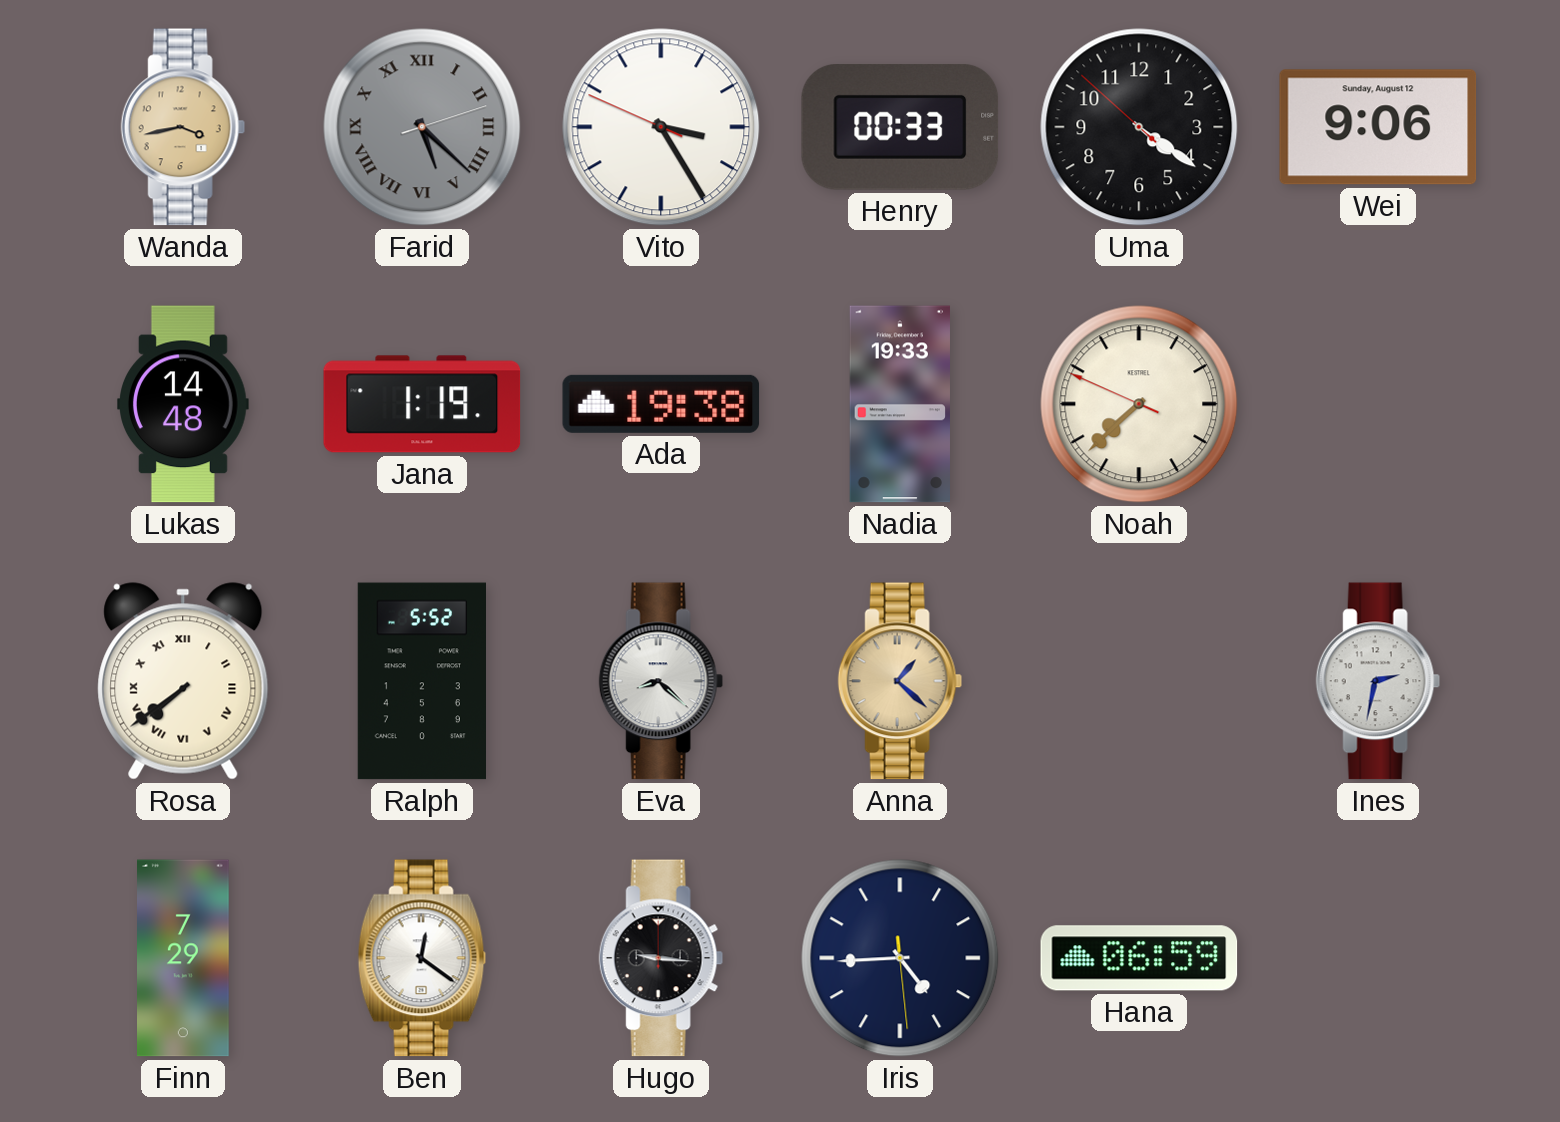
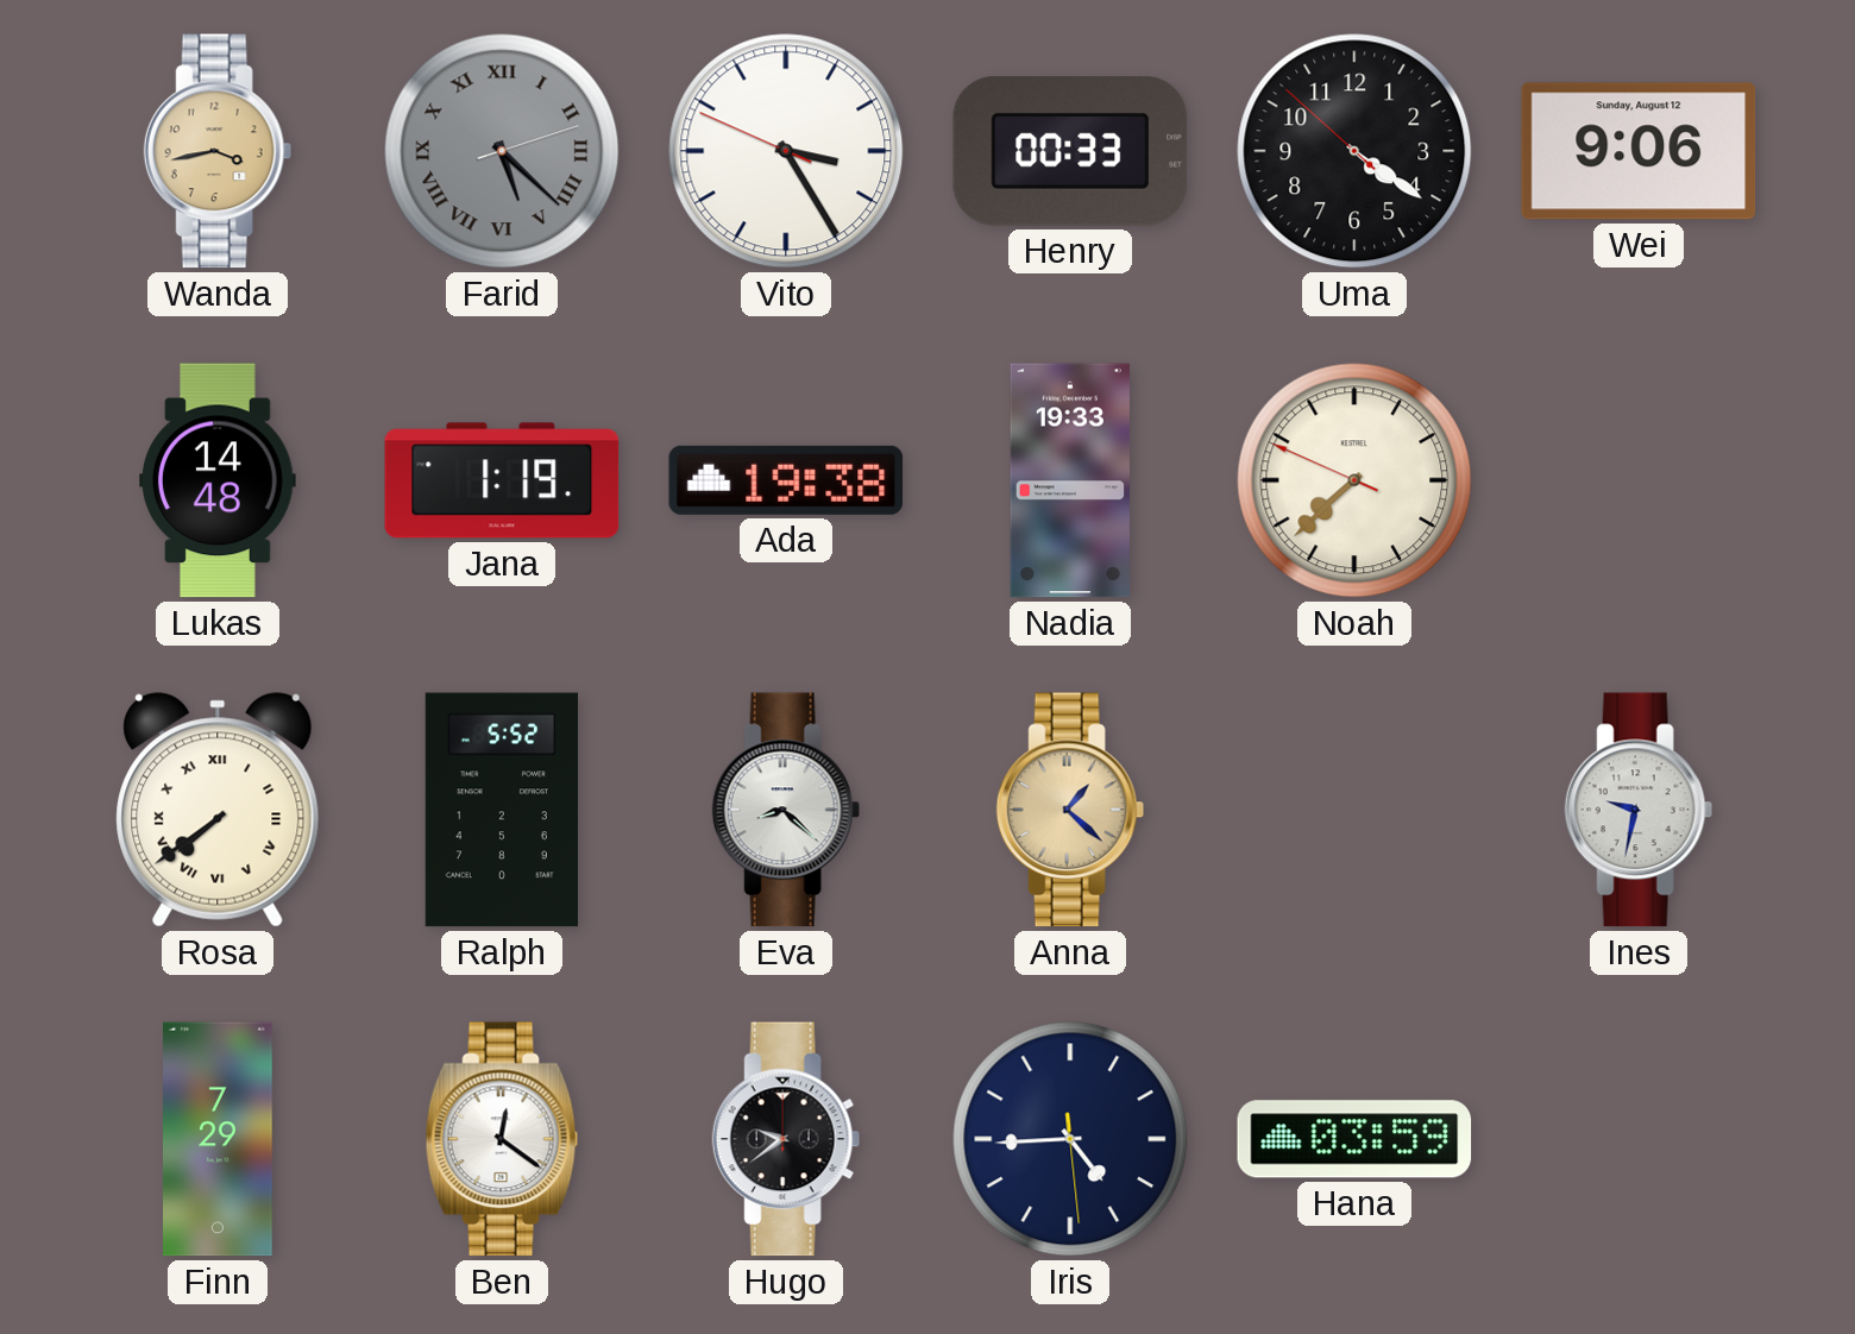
Ines: 2:32 -> 9:32 (1639, 810)
Hugo: 9:16 -> 9:39 (786, 1139)
Hana: 06:59 -> 03:59 (1354, 1139)
